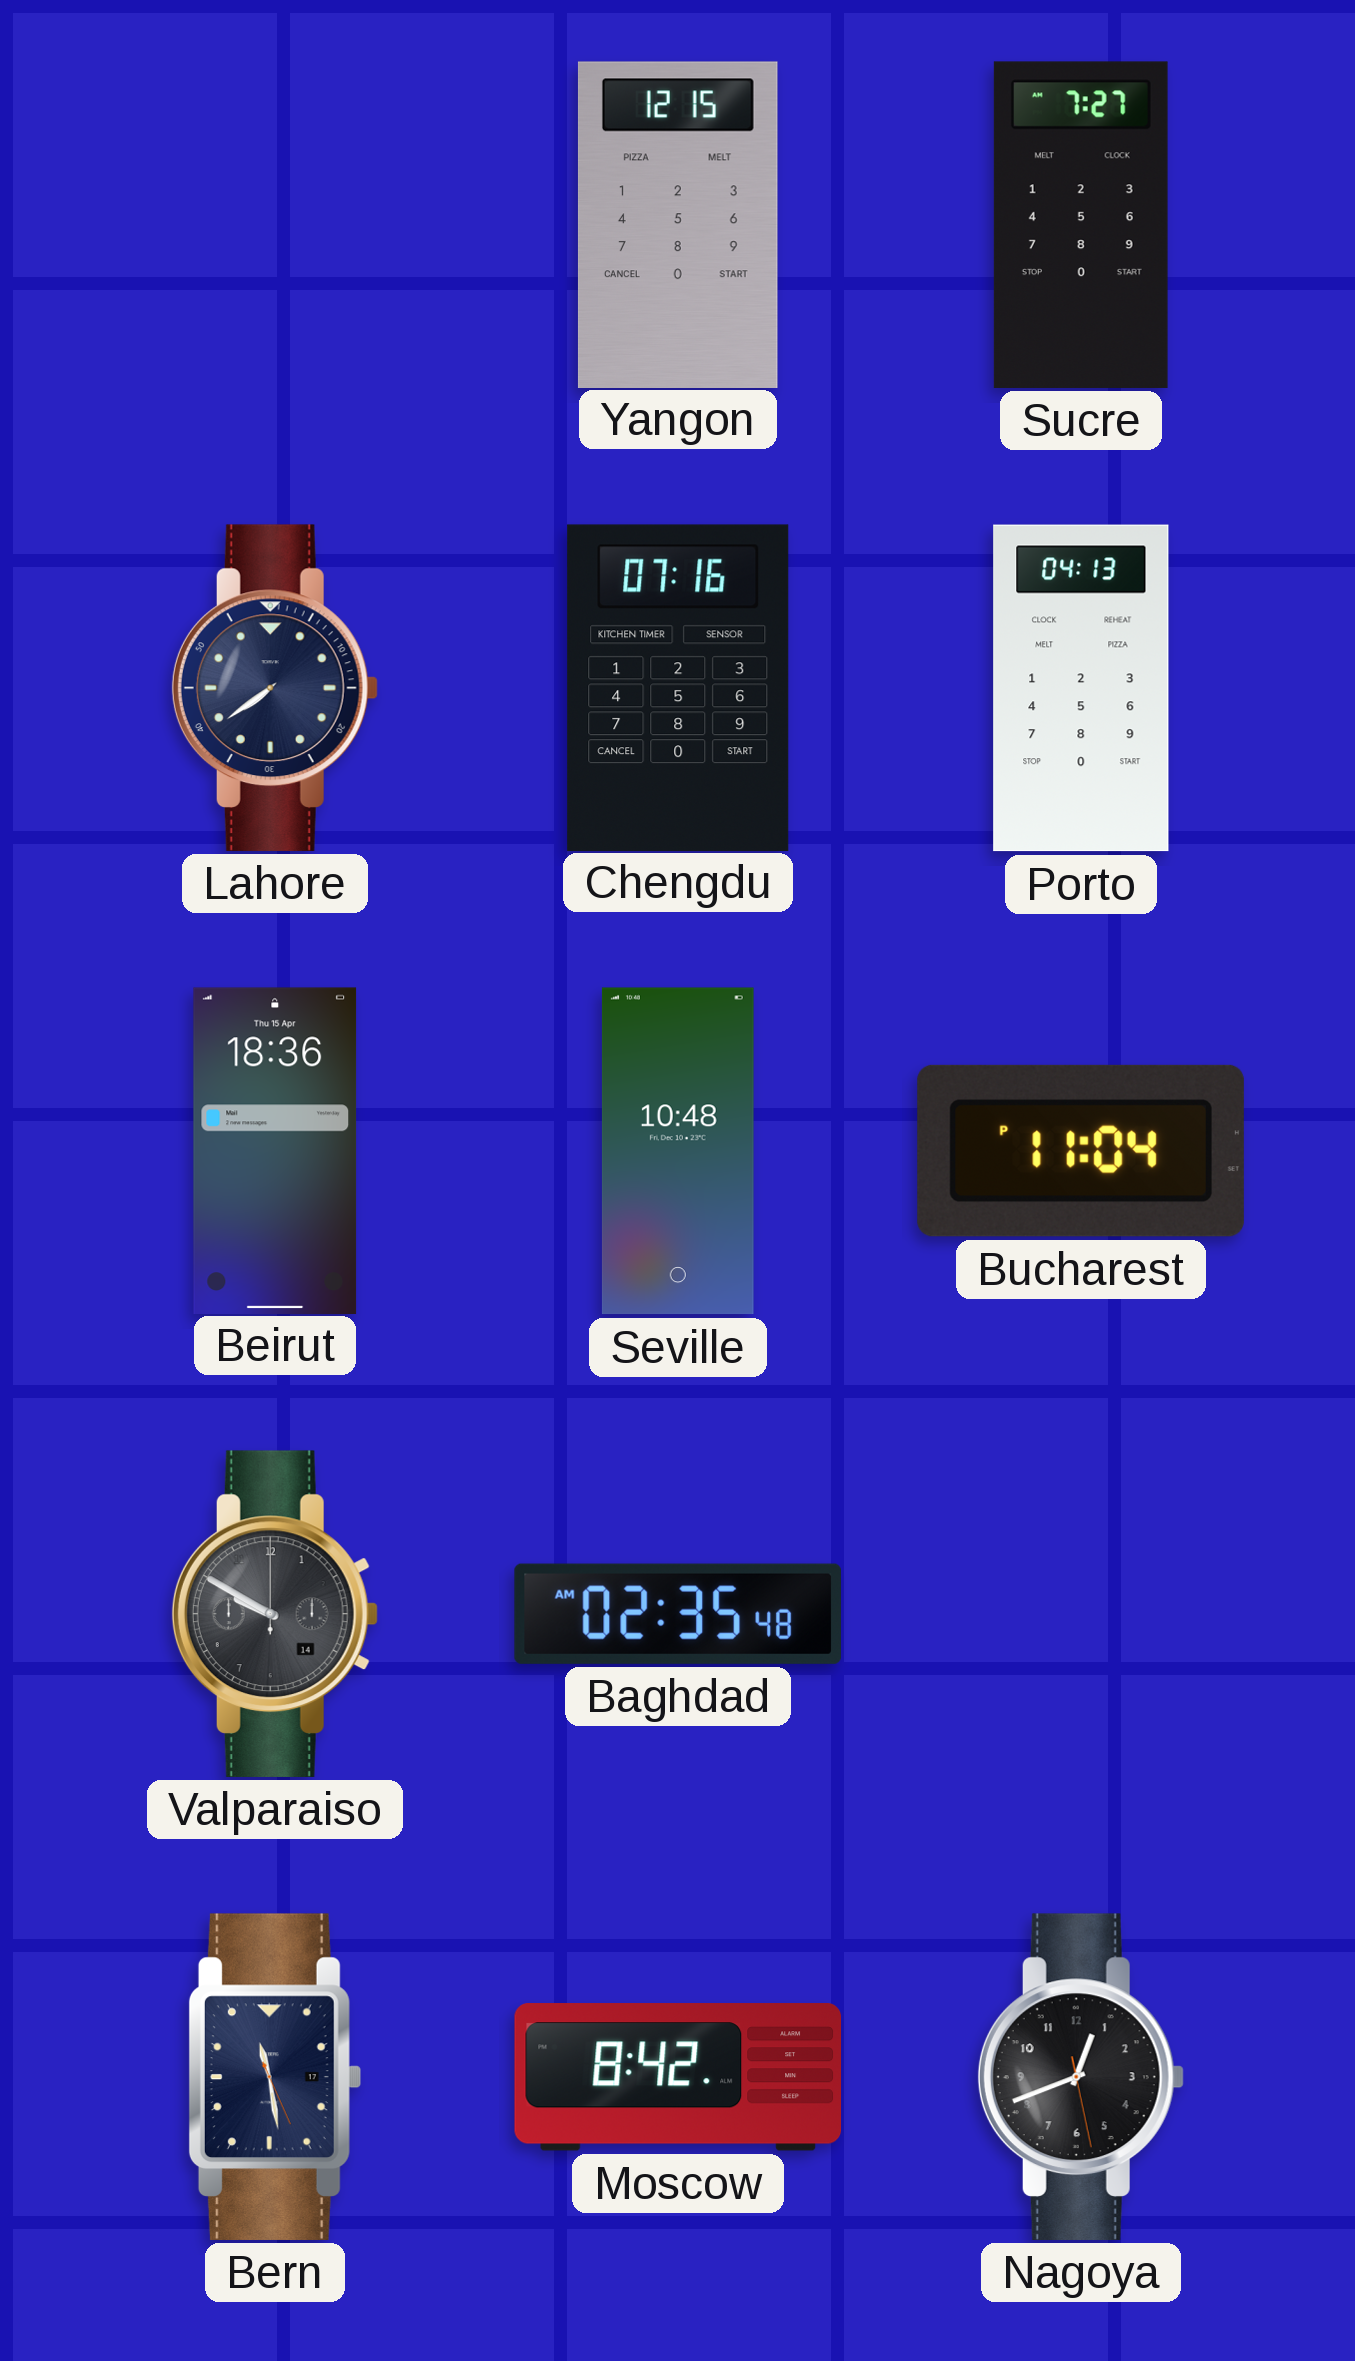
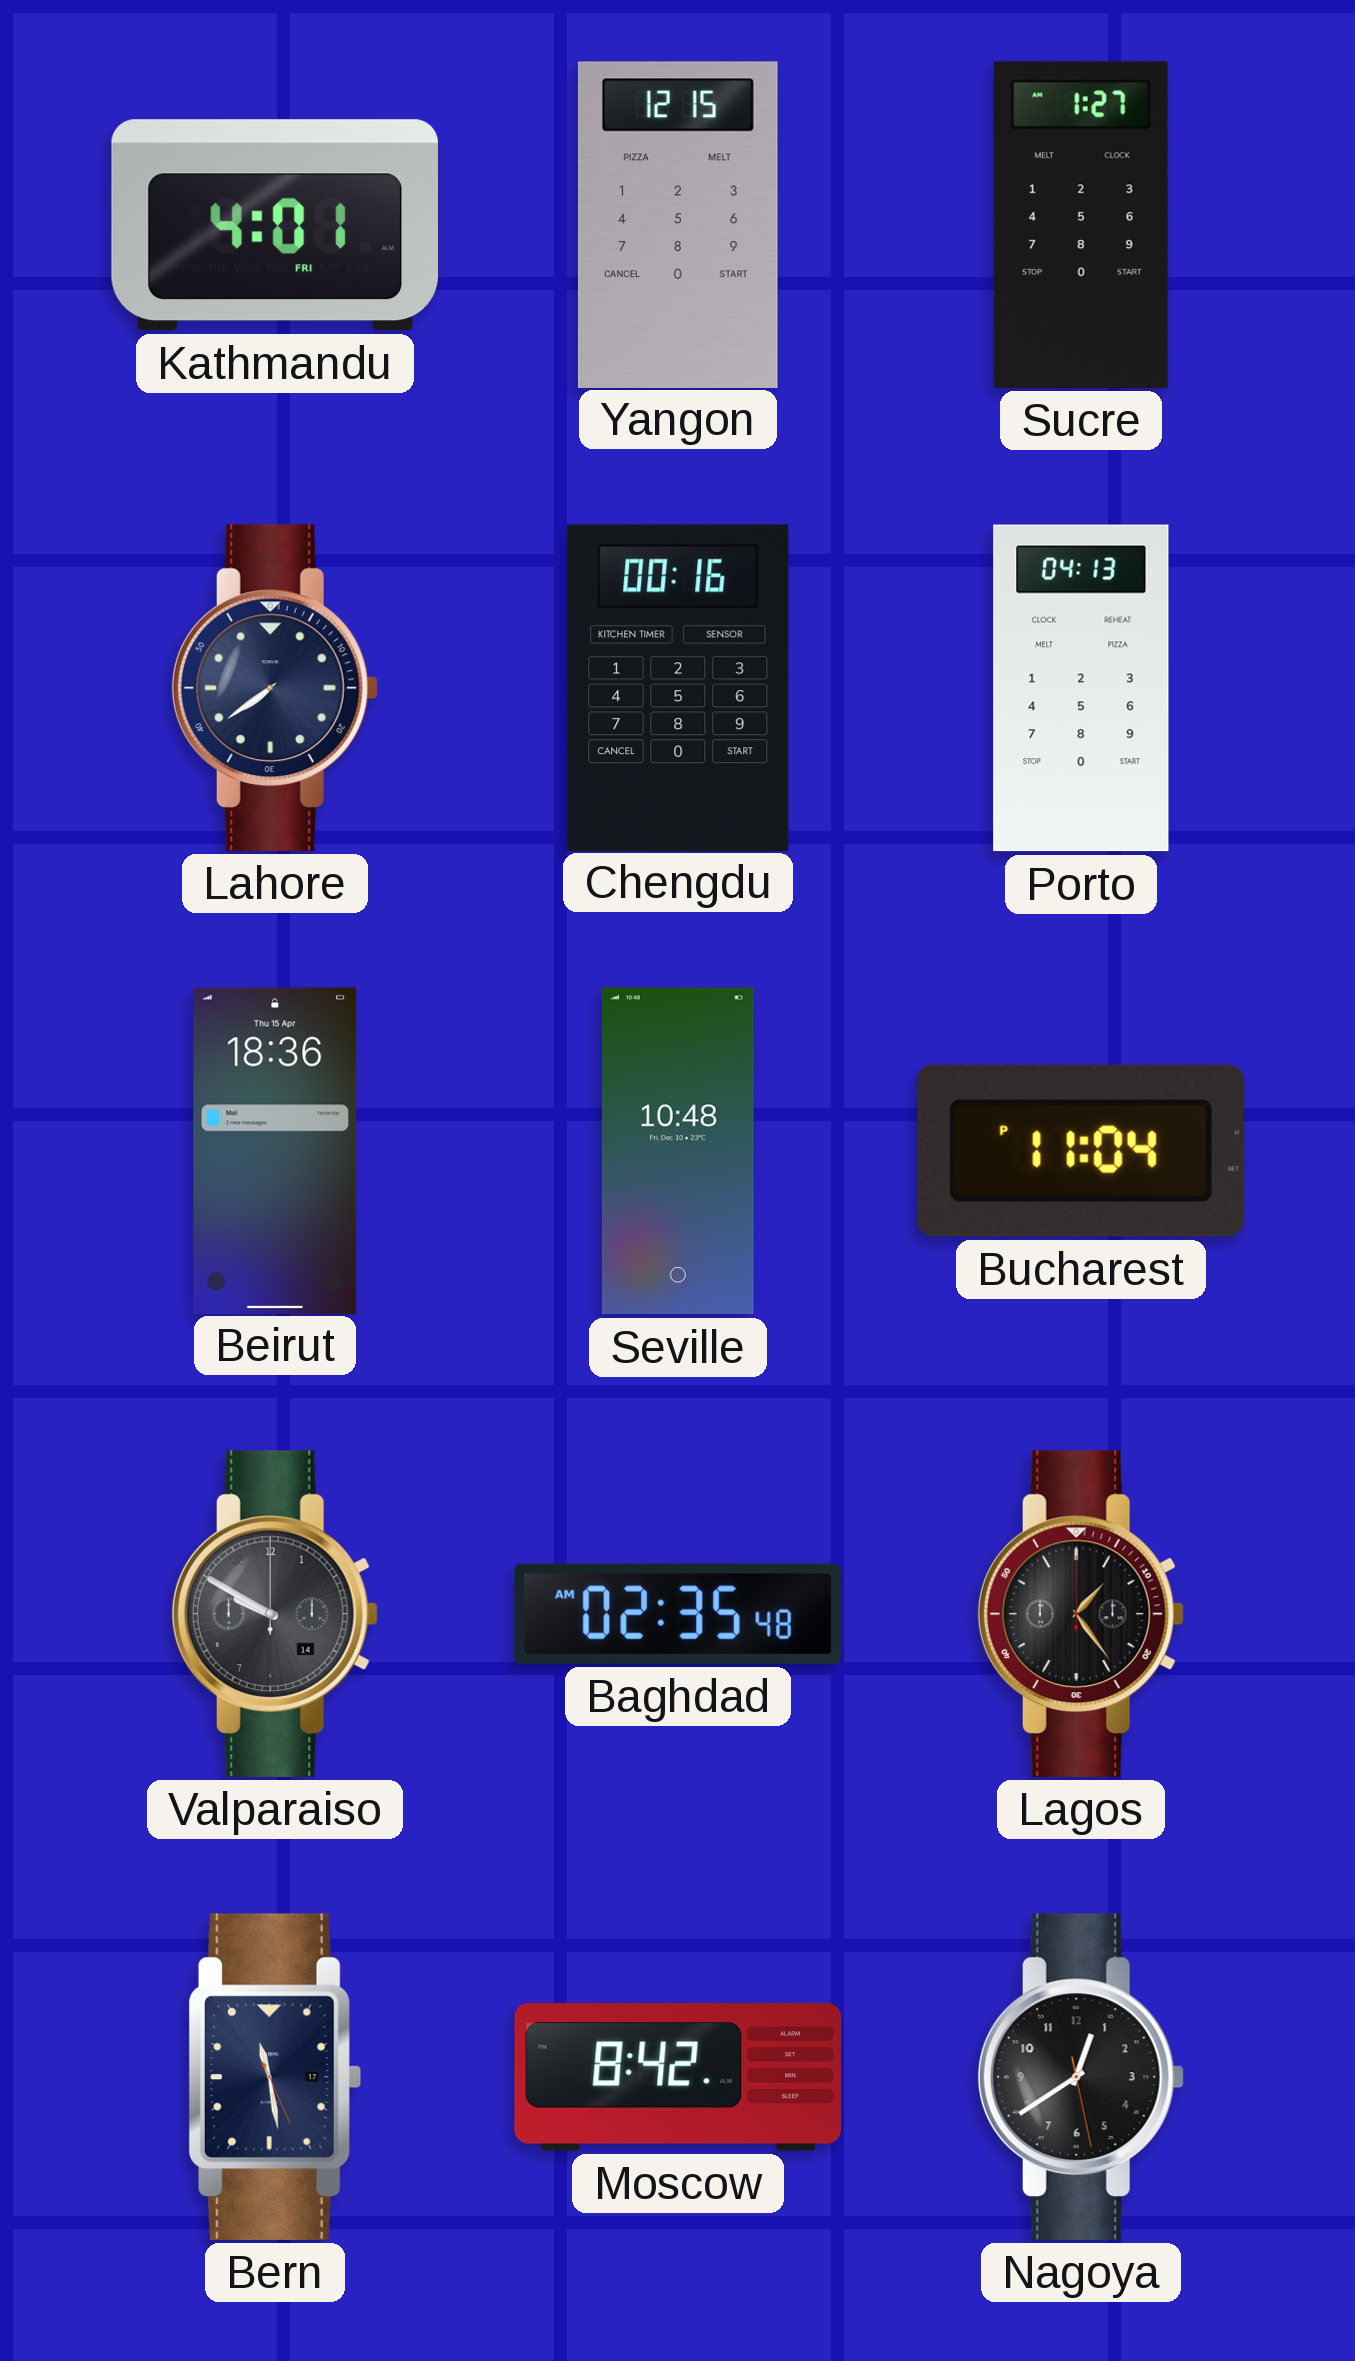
Kathmandu: none -> 4:01 (275, 225)
Sucre: 7:27 -> 1:27 (1081, 225)
Chengdu: 07:16 -> 00:16 (678, 687)
Lagos: none -> 1:24 (1081, 1614)
Nagoya: 12:41 -> 12:39 (1081, 2077)
